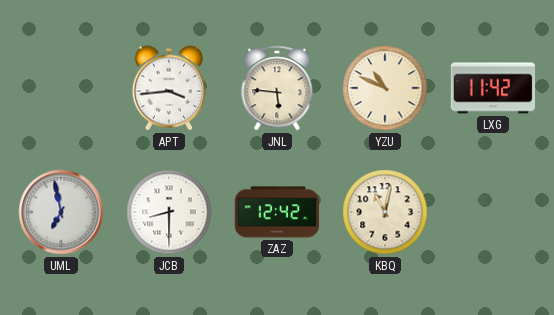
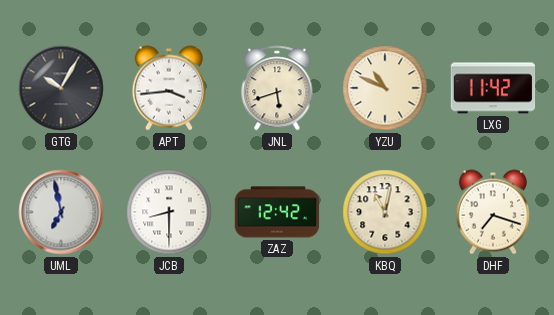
GTG: none -> 10:05 (61, 88)
JNL: 5:46 -> 5:42 (277, 88)
DHF: none -> 7:18 (492, 212)
